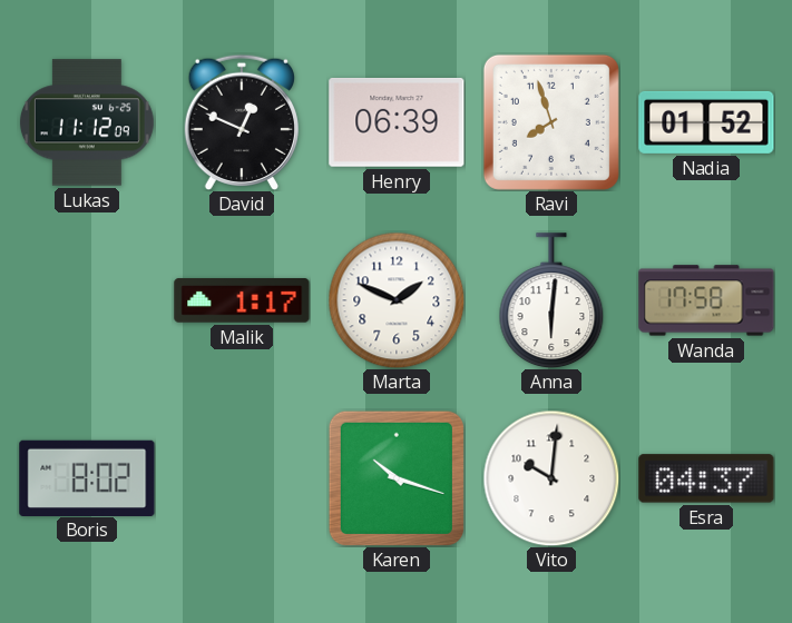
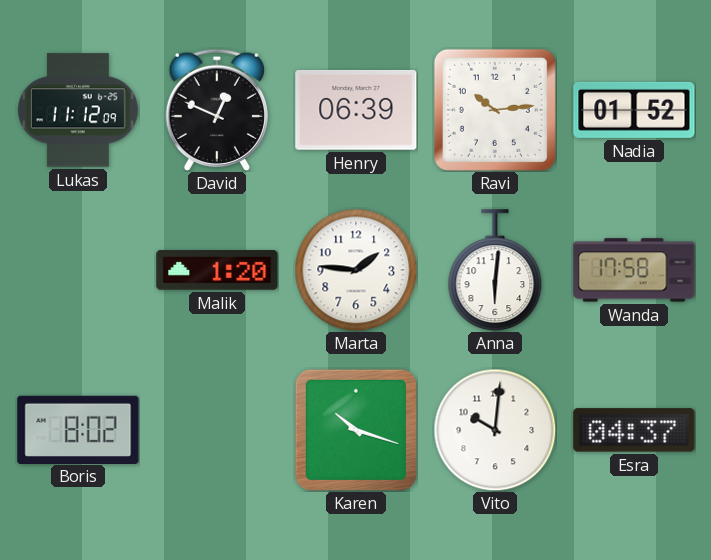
Ravi: 7:57 -> 10:14 (495, 110)
Malik: 1:17 -> 1:20 (217, 270)
Marta: 1:49 -> 1:46 (356, 270)
